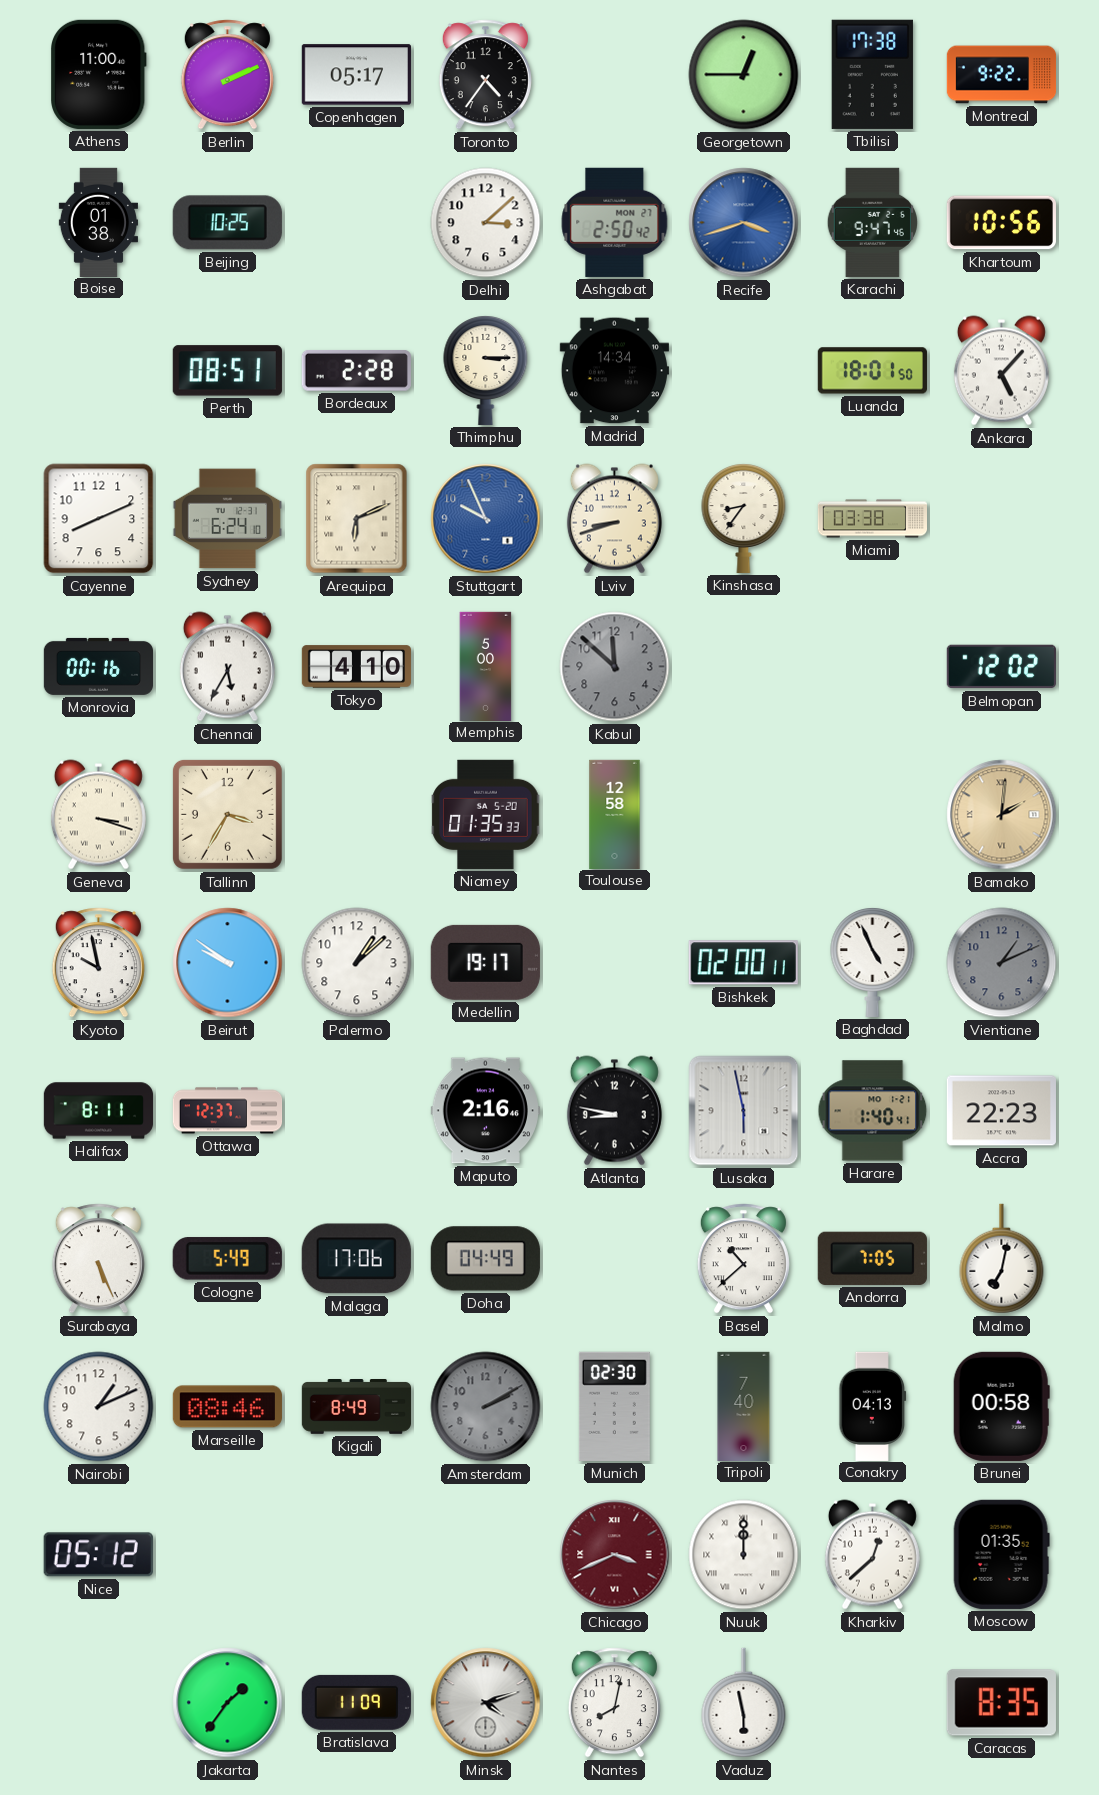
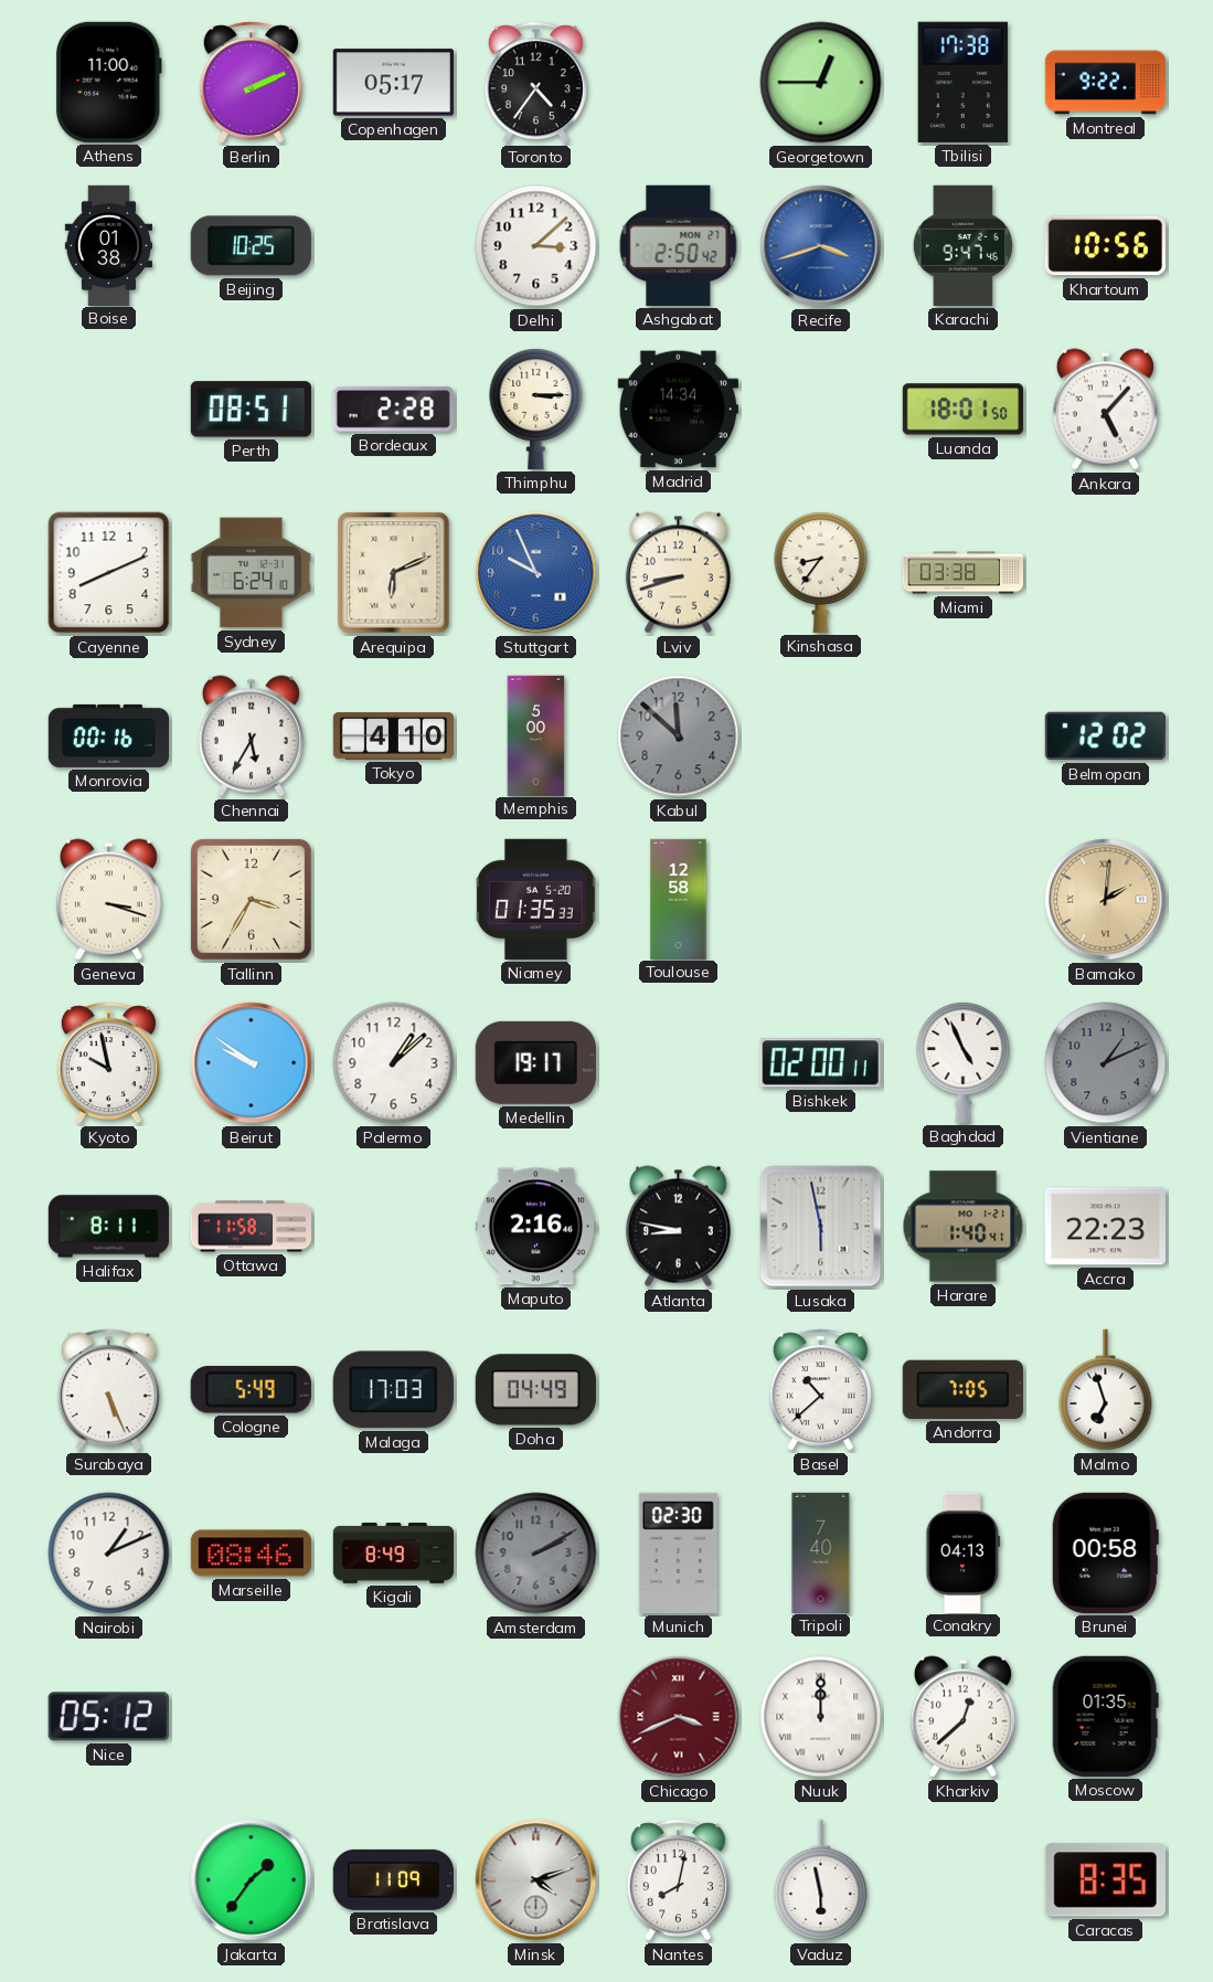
Ottawa: 12:37 -> 11:58 (252, 1227)
Malaga: 17:06 -> 17:03 (393, 1390)
Malmo: 7:02 -> 6:57 (1106, 1390)
